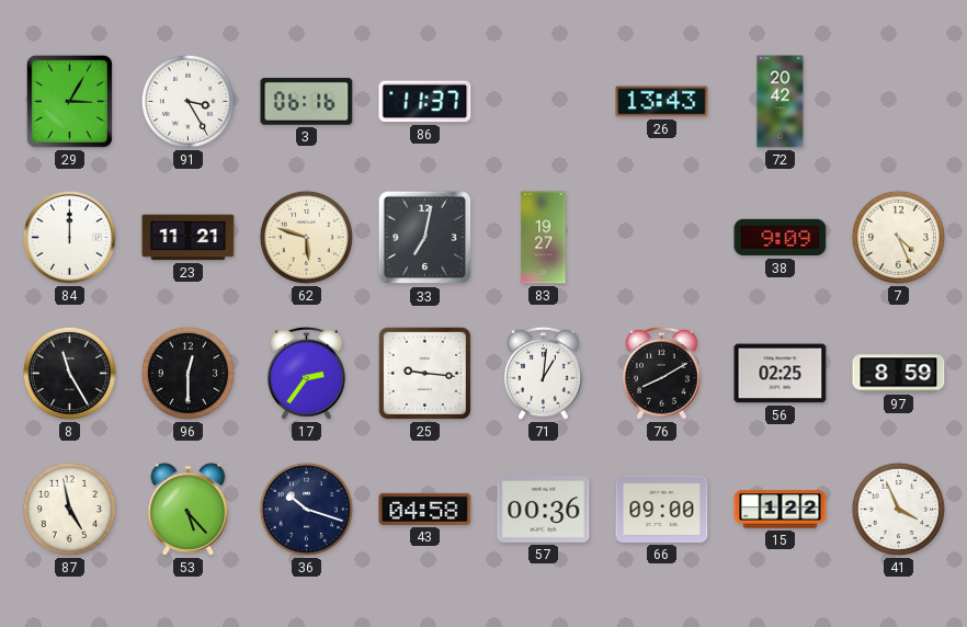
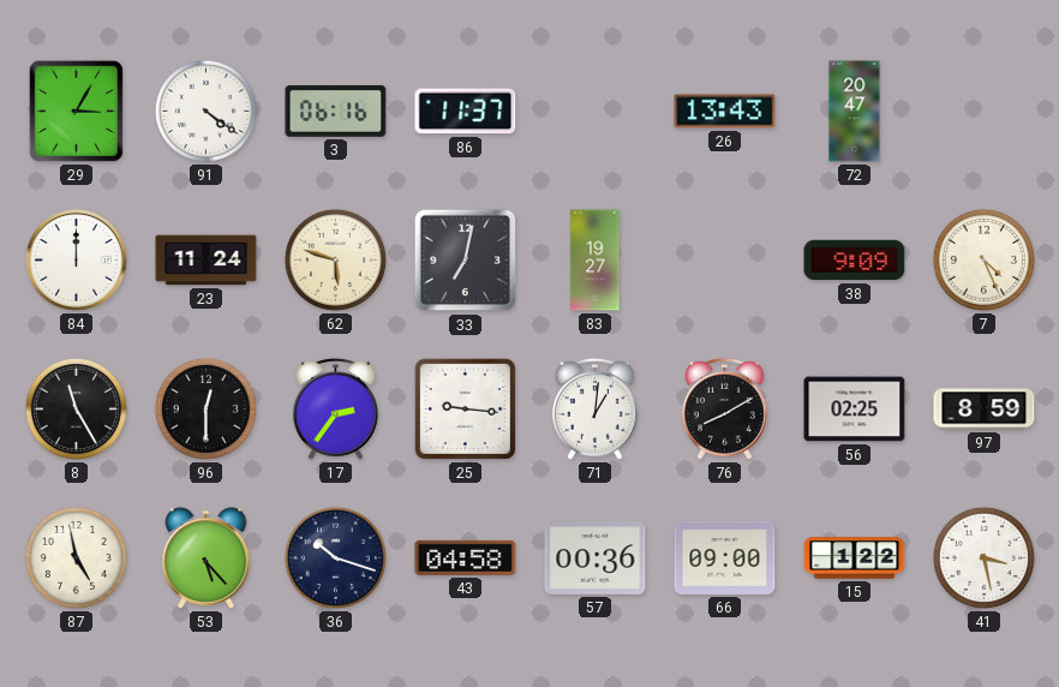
91: 3:25 -> 4:21 (205, 110)
72: 20:42 -> 20:47 (855, 112)
23: 11:21 -> 11:24 (207, 261)
41: 3:56 -> 3:28 (983, 557)
